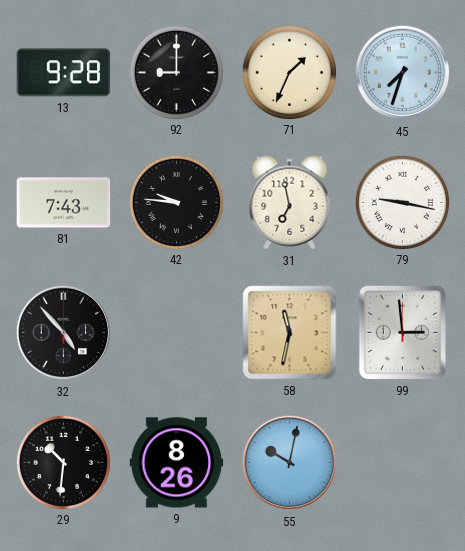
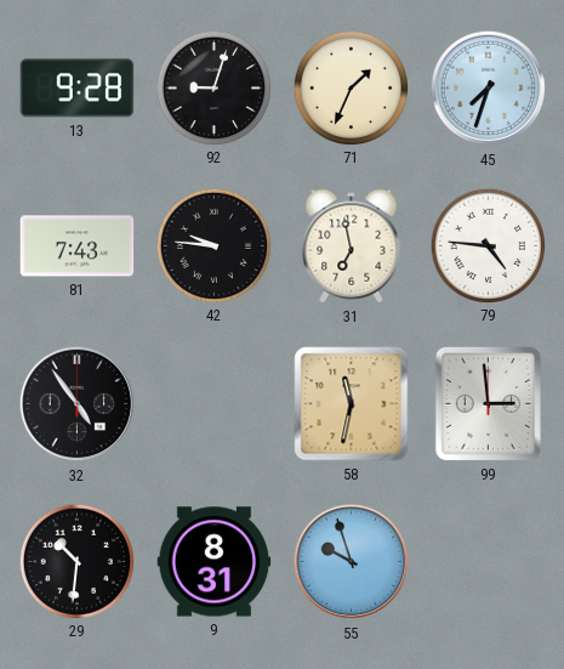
92: 9:00 -> 9:03 (213, 87)
79: 9:17 -> 4:46 (488, 245)
32: 4:53 -> 4:54 (78, 404)
9: 8:26 -> 8:31 (215, 562)
55: 10:02 -> 9:57 (352, 562)
